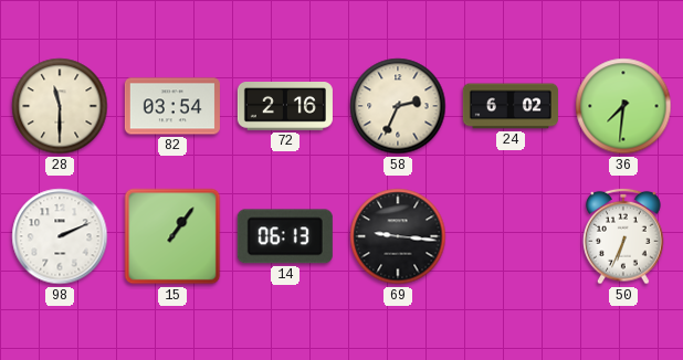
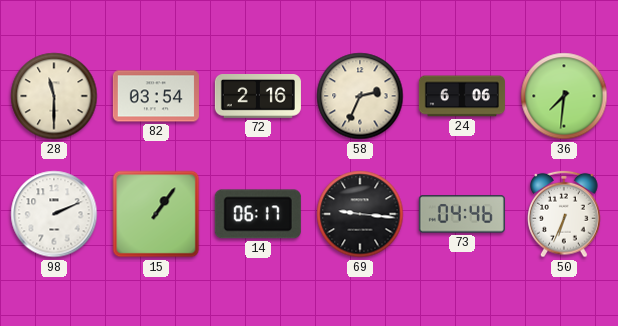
24: 6:02 -> 6:06 (462, 96)
14: 06:13 -> 06:17 (258, 214)
73: none -> 04:46 (462, 214)
